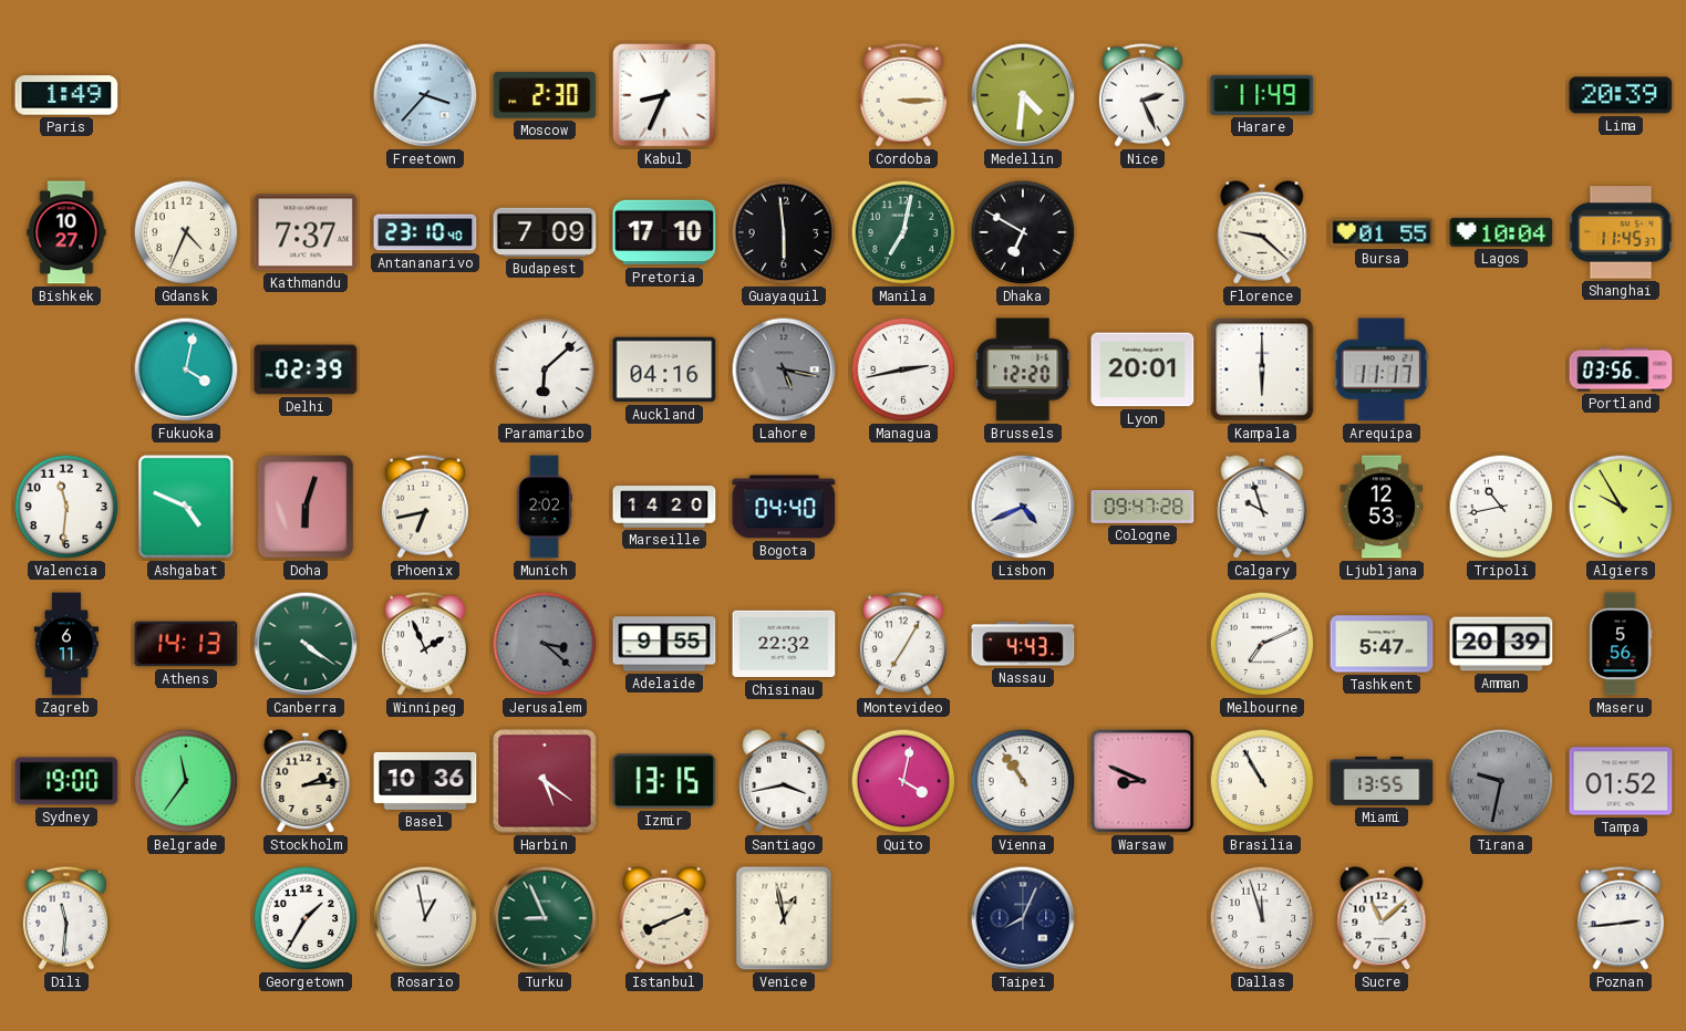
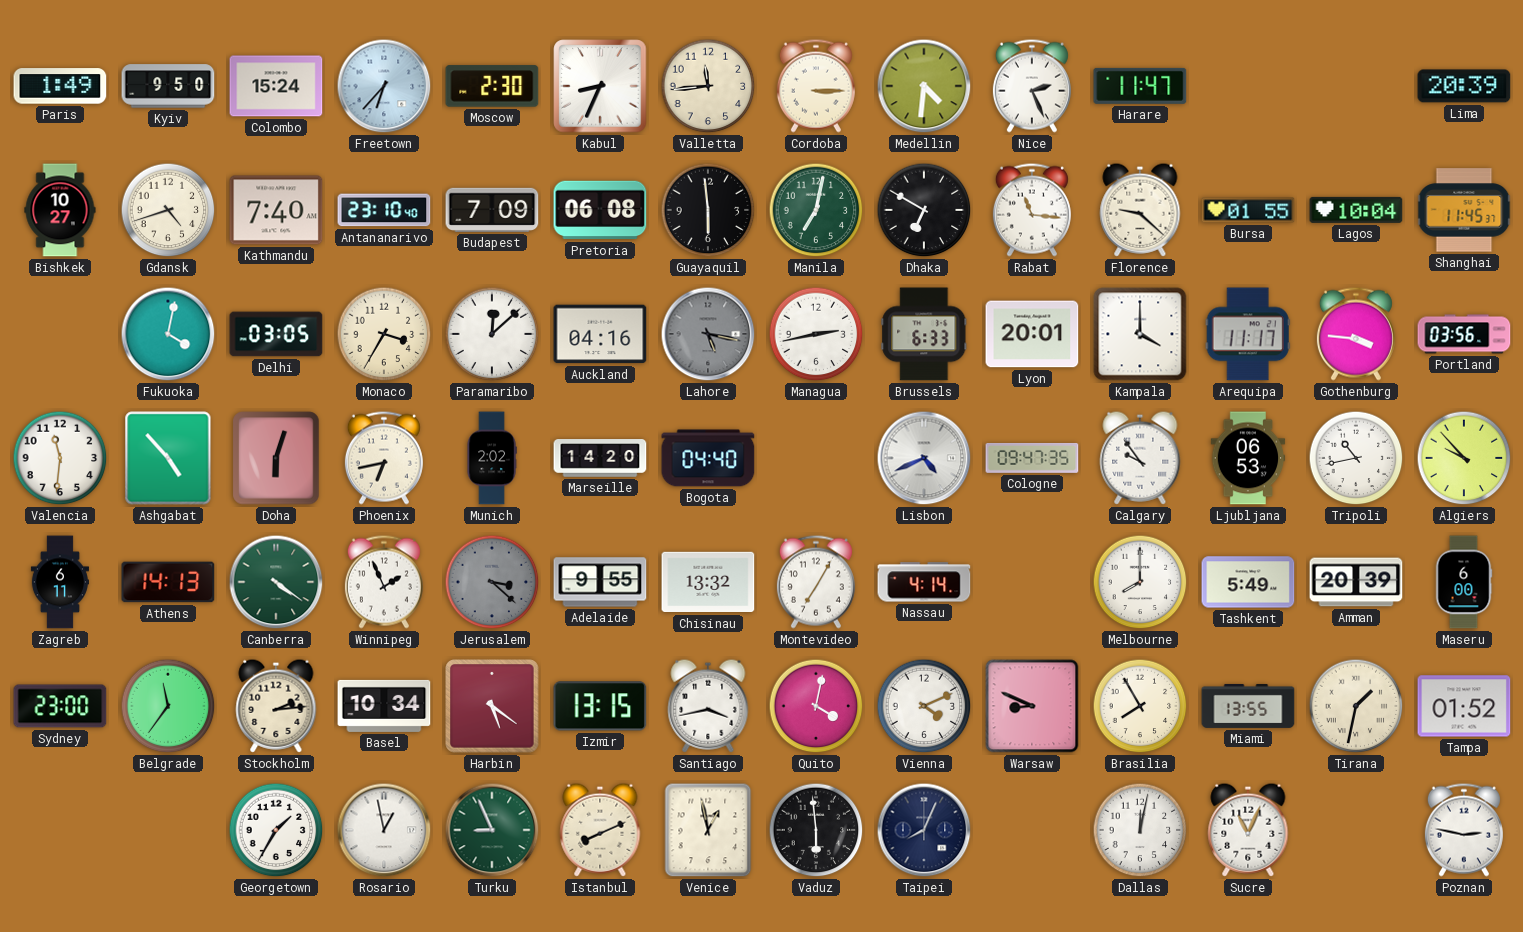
Kyiv: none -> 9:50 (168, 86)
Colombo: none -> 15:24 (276, 86)
Freetown: 3:37 -> 6:37 (384, 86)
Valletta: none -> 11:44 (708, 86)
Harare: 11:49 -> 11:47 (1140, 86)
Gdansk: 4:34 -> 4:42 (168, 210)
Kathmandu: 7:37 -> 7:40 (276, 210)
Pretoria: 17:10 -> 06:08 (600, 210)
Rabat: none -> 11:16 (1032, 210)
Delhi: 02:39 -> 03:05 (276, 334)
Monaco: none -> 3:35 (384, 334)
Paramaribo: 6:08 -> 12:08 (492, 334)
Brussels: 12:20 -> 6:33 (924, 334)
Kampala: 6:00 -> 4:00 (1140, 334)
Gothenburg: none -> 3:46 (1356, 334)
Ashgabat: 4:49 -> 4:53 (168, 458)
Cologne: 09:47:28 -> 09:47:35 (1032, 458)
Calgary: 9:57 -> 9:54 (1140, 458)
Ljubljana: 12:53 -> 06:53 (1248, 458)
Algiers: 9:55 -> 9:53 (1464, 458)
Chisinau: 22:32 -> 13:32 (708, 582)
Nassau: 4:43 -> 4:14 (924, 582)
Melbourne: 7:11 -> 8:00 (1140, 582)
Tashkent: 5:47 -> 5:49 (1248, 582)
Maseru: 5:56 -> 6:00 (1464, 582)
Sydney: 19:00 -> 23:00 (60, 706)
Basel: 10:36 -> 10:34 (384, 706)
Vienna: 10:54 -> 4:11 (924, 706)
Brasilia: 10:55 -> 7:55 (1140, 706)
Tirana: 9:32 -> 1:32 (1356, 706)
Tirana dial: grey -> cream (1356, 706)
Dili: 11:31 -> none (66, 918)
Vaduz: none -> 5:59 (816, 830)
Dallas: 11:57 -> 12:02 (1140, 830)
Sucre: 11:08 -> 11:04 (1248, 830)
Poznan: 2:44 -> 2:47 (1464, 830)
